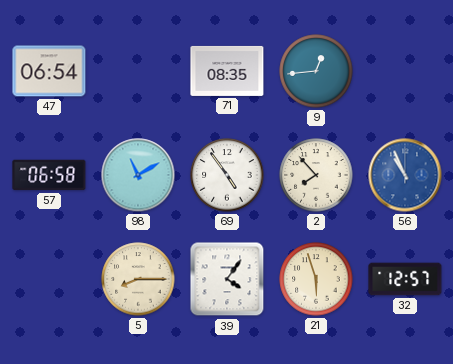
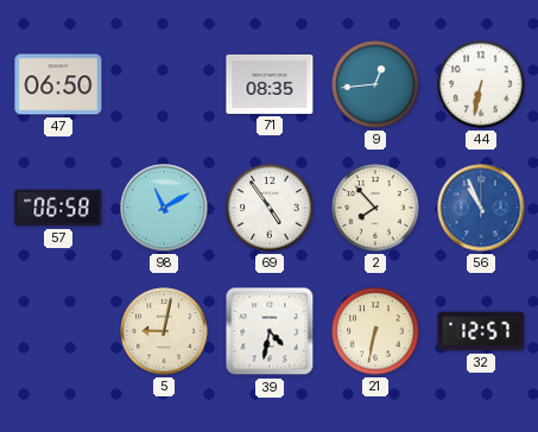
47: 06:54 -> 06:50 (58, 84)
44: none -> 6:32 (481, 84)
5: 8:15 -> 9:02 (164, 331)
39: 4:06 -> 4:32 (270, 331)
21: 5:57 -> 6:32 (375, 331)
